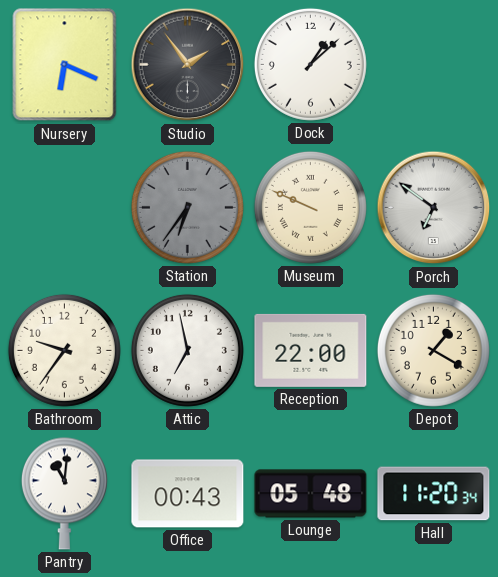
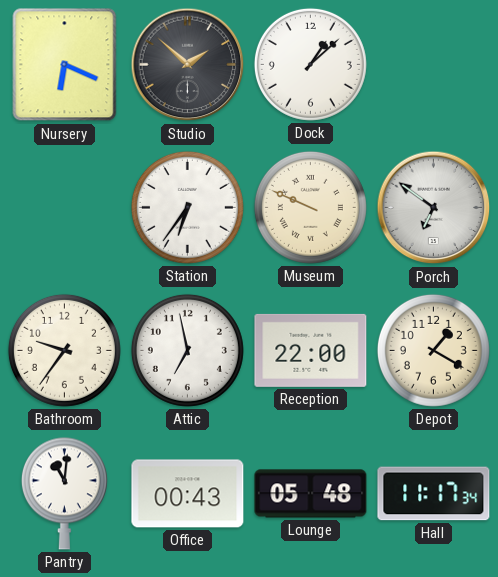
Studio: 1:54 -> 1:52 (188, 65)
Station dial: grey -> white (187, 207)
Hall: 11:20 -> 11:17 (434, 494)
